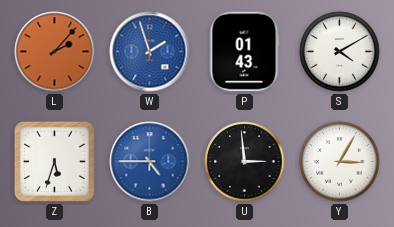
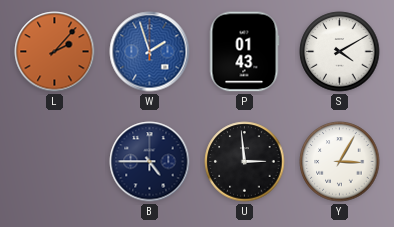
Z: 5:33 -> none (54, 161)
B dial: blue -> navy (150, 162)
